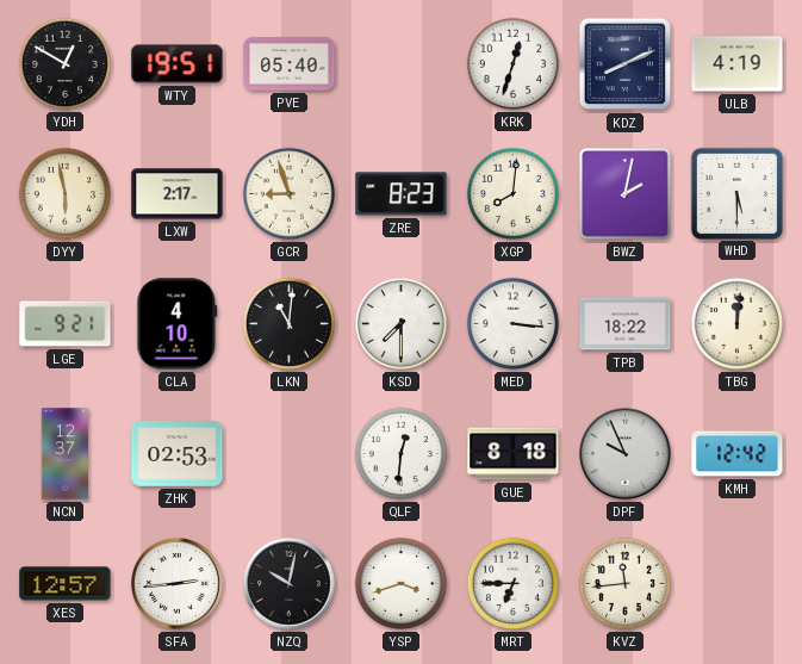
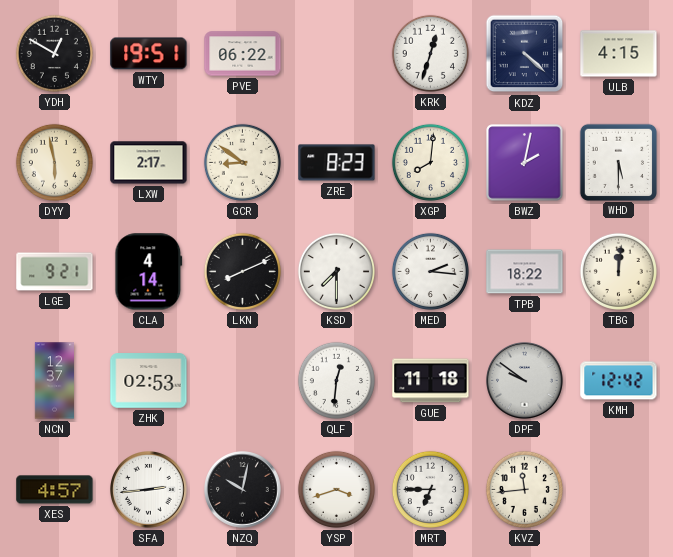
PVE: 05:40 -> 06:22 (243, 54)
KDZ: 8:11 -> 4:22 (525, 54)
ULB: 4:19 -> 4:15 (619, 54)
GCR: 8:57 -> 8:51 (242, 162)
CLA: 4:10 -> 4:14 (149, 272)
LKN: 11:01 -> 8:11 (242, 271)
MED: 3:16 -> 2:16 (430, 271)
GUE: 8:18 -> 11:18 (431, 381)
DPF: 9:56 -> 9:51 (525, 381)
XES: 12:57 -> 4:57 (55, 490)
